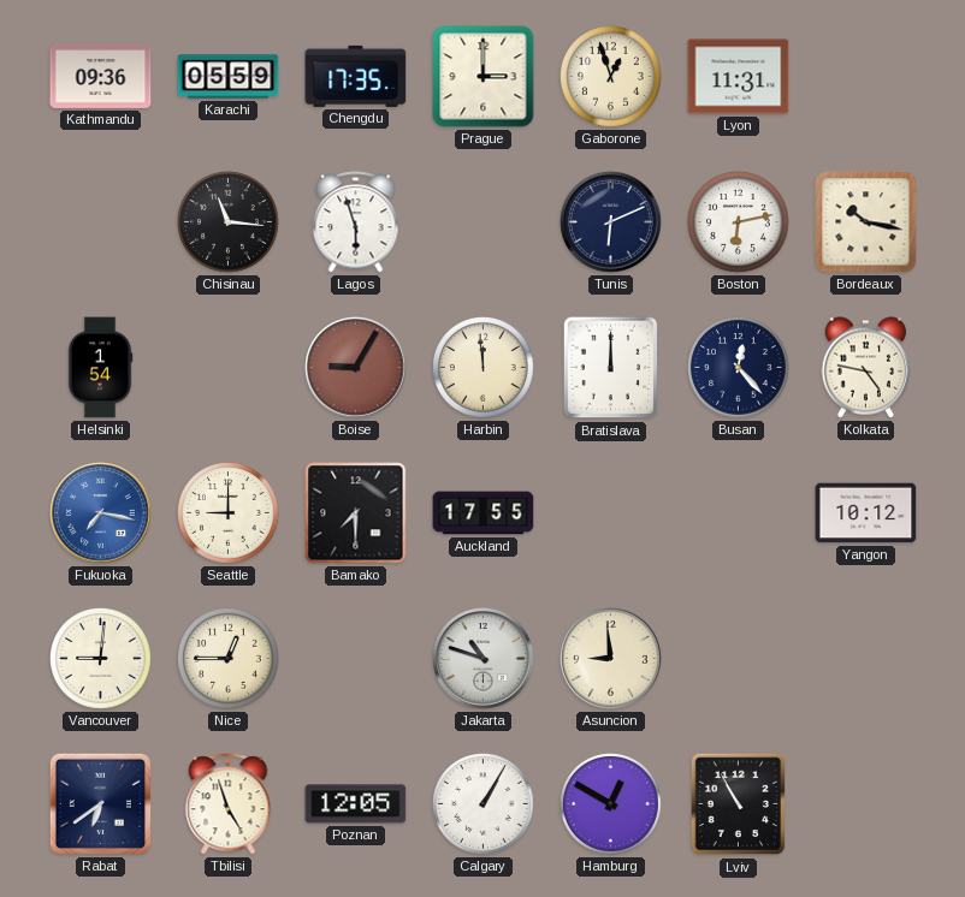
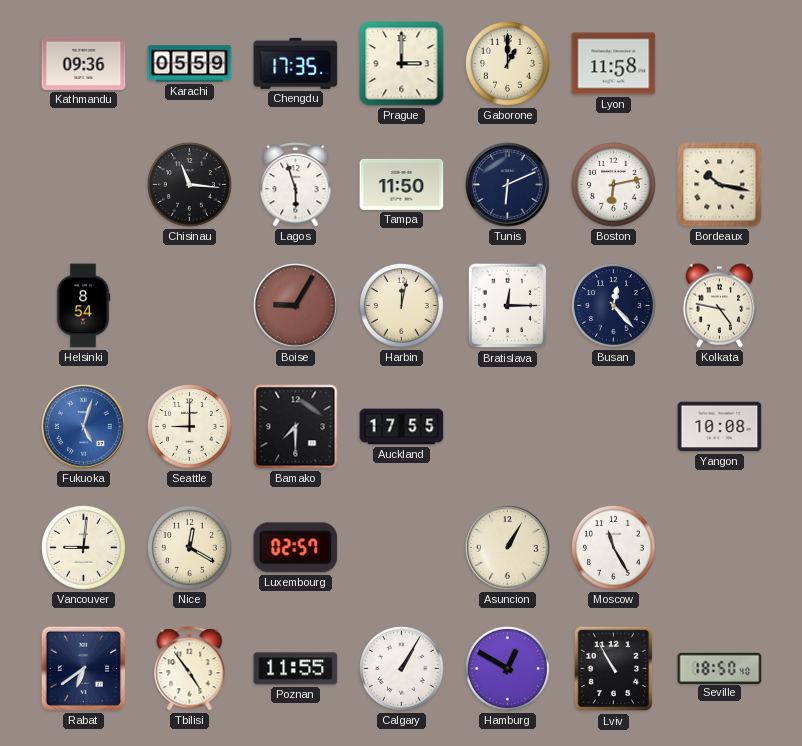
Gaborone: 12:57 -> 1:00 (508, 64)
Lyon: 11:31 -> 11:58 (614, 64)
Tampa: none -> 11:50 (402, 184)
Helsinki: 1:54 -> 8:54 (83, 306)
Harbin: 11:59 -> 12:02 (402, 306)
Bratislava: 12:00 -> 12:15 (508, 306)
Fukuoka: 7:17 -> 5:03 (84, 427)
Yangon: 10:12 -> 10:08 (720, 427)
Nice: 12:45 -> 12:20 (190, 548)
Luxembourg: none -> 02:57 (296, 548)
Jakarta: 10:48 -> none (484, 659)
Asuncion: 8:59 -> 1:05 (508, 548)
Moscow: none -> 11:25 (614, 548)
Tbilisi: 4:57 -> 4:54 (190, 669)
Poznan: 12:05 -> 11:55 (296, 669)
Seville: none -> 18:50 (720, 668)
